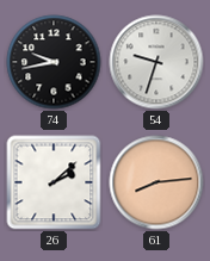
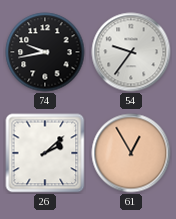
54: 9:33 -> 9:36 (131, 52)
61: 8:14 -> 12:55 (131, 153)
